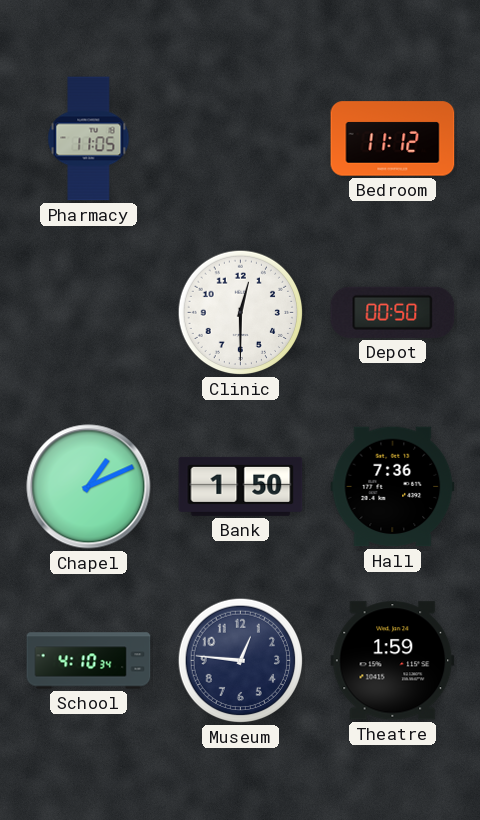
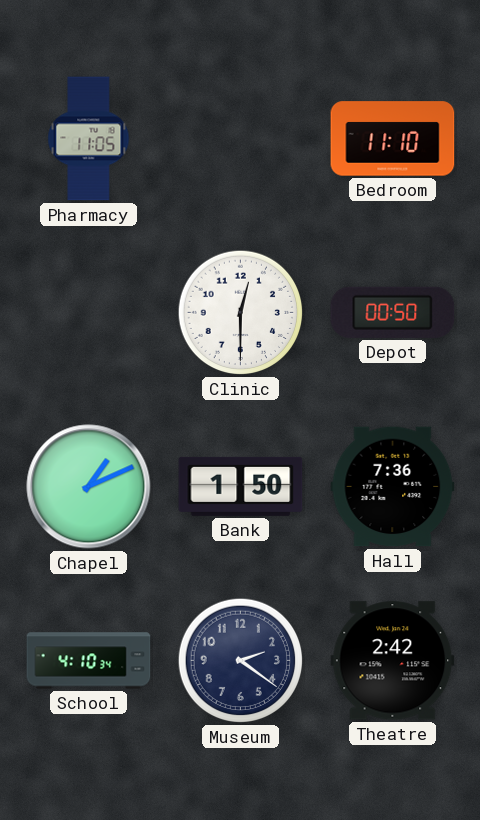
Bedroom: 11:12 -> 11:10 (393, 139)
Museum: 12:46 -> 2:21 (241, 661)
Theatre: 1:59 -> 2:42 (393, 661)
